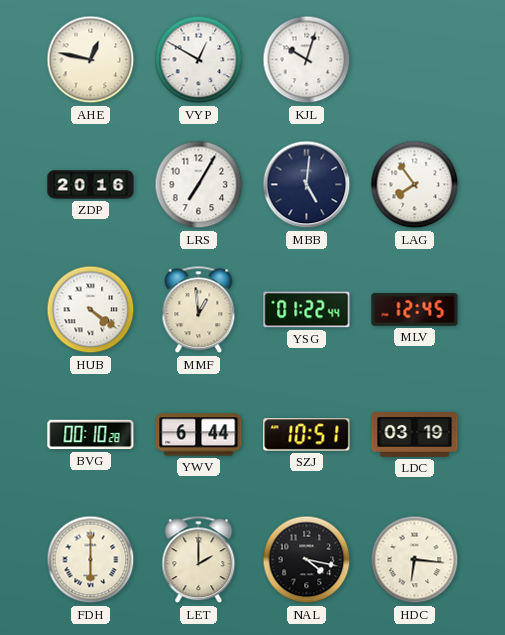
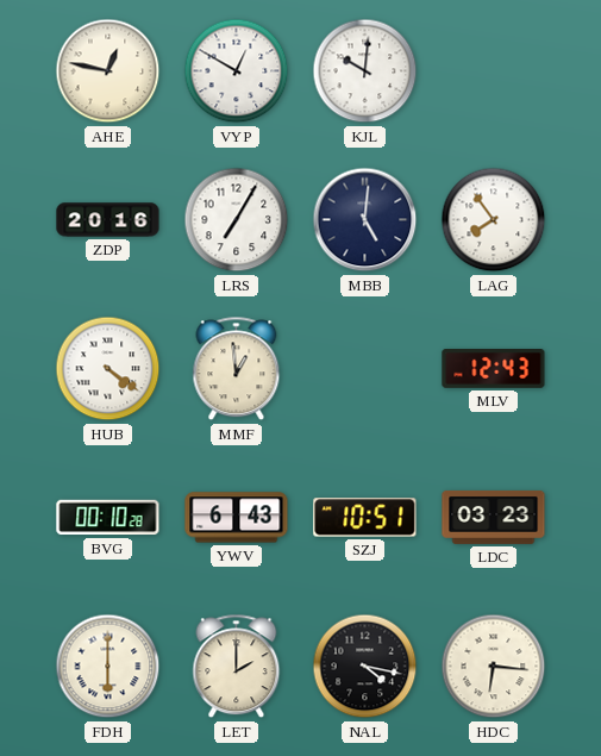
KJL: 10:03 -> 10:01 (365, 71)
YSG: 01:22 -> none (307, 310)
MLV: 12:45 -> 12:43 (494, 369)
YWV: 6:44 -> 6:43 (237, 518)
LDC: 03:19 -> 03:23 (494, 517)
